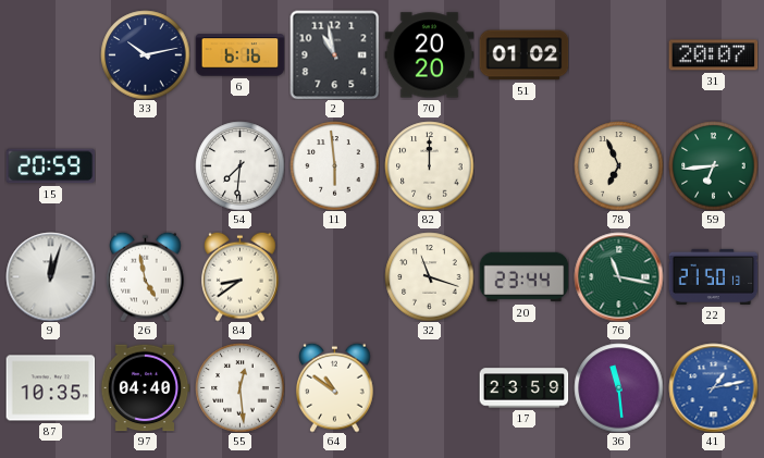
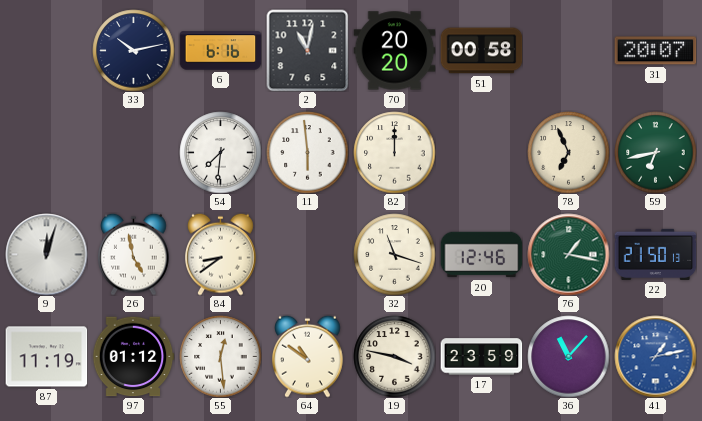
2: 10:58 -> 11:02 (307, 50)
51: 01:02 -> 00:58 (481, 51)
15: 20:59 -> none (50, 166)
59: 6:44 -> 6:43 (655, 152)
20: 23:44 -> 12:46 (481, 255)
76: 11:17 -> 1:17 (568, 254)
87: 10:35 -> 11:19 (46, 357)
97: 04:40 -> 01:12 (133, 357)
19: none -> 3:47 (394, 356)
36: 11:29 -> 11:07 (568, 356)
